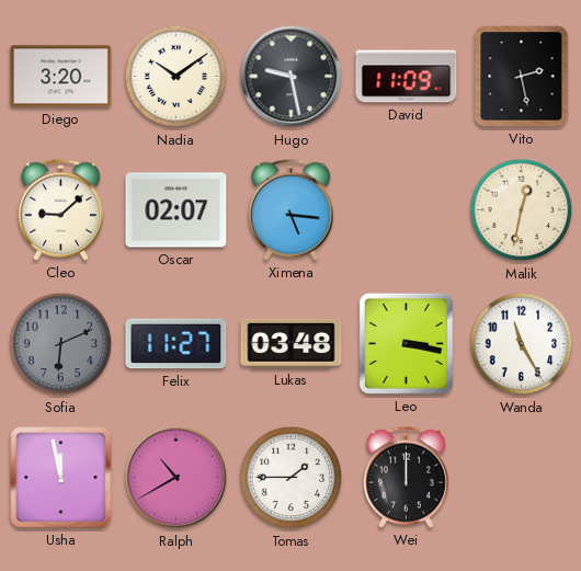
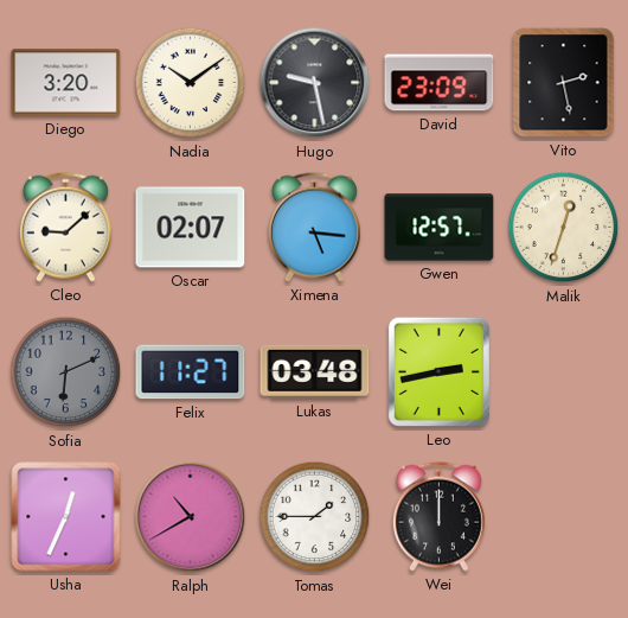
David: 11:09 -> 23:09 (440, 83)
Gwen: none -> 12:57 (440, 228)
Malik: 12:32 -> 12:33 (564, 228)
Leo: 3:17 -> 2:43 (438, 371)
Wanda: 11:25 -> none (522, 344)
Usha: 11:58 -> 12:34 (66, 517)
